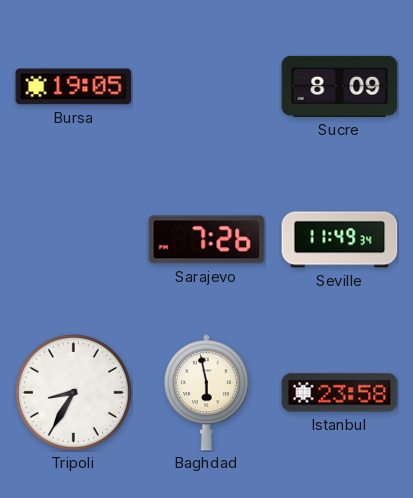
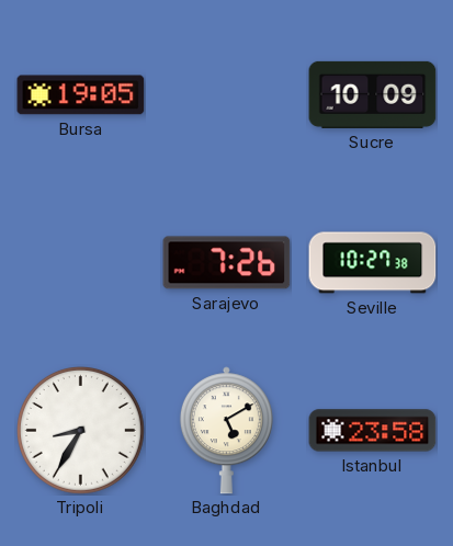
Sucre: 8:09 -> 10:09 (373, 94)
Seville: 11:49 -> 10:27 (373, 263)
Baghdad: 5:58 -> 5:10 (226, 431)
